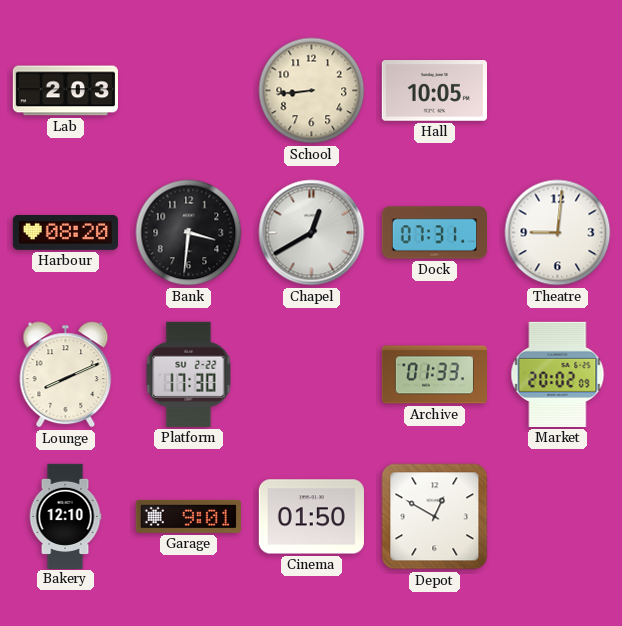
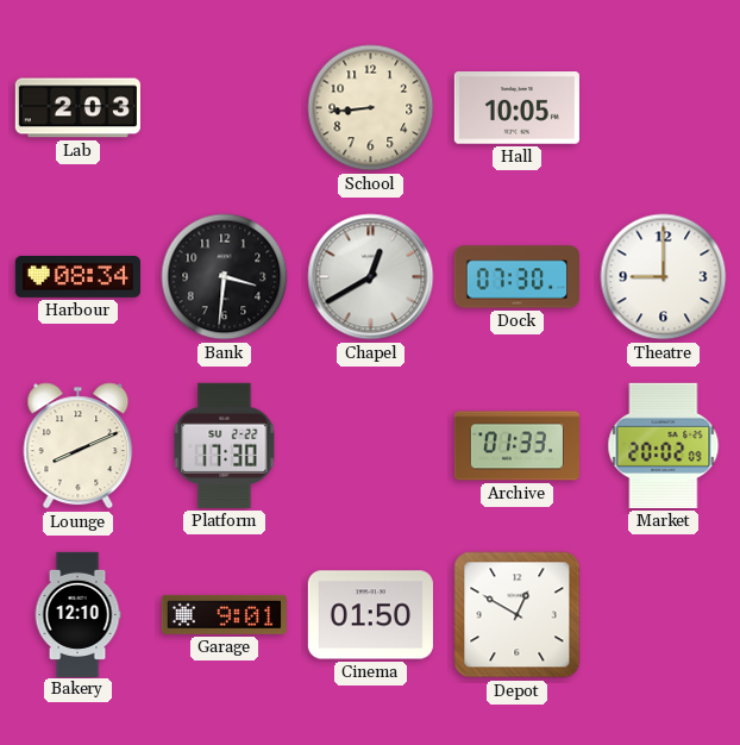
Harbour: 08:20 -> 08:34 (77, 276)
Dock: 07:31 -> 07:30 (516, 277)
Theatre: 9:01 -> 9:00 (664, 277)
